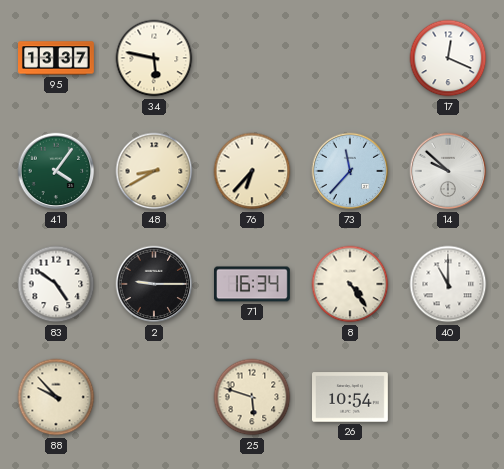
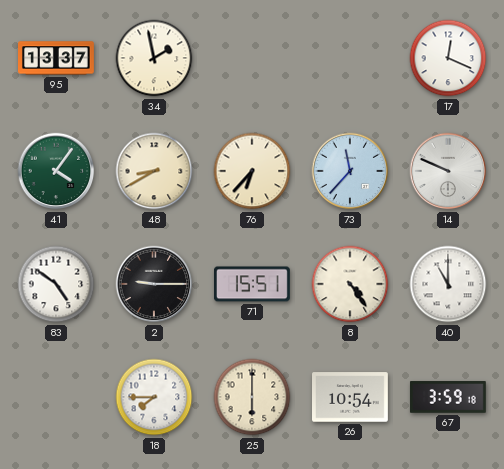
34: 5:47 -> 1:58 (154, 58)
14: 9:52 -> 9:49 (448, 171)
71: 16:34 -> 15:51 (253, 284)
88: 9:53 -> none (56, 397)
18: none -> 7:45 (154, 397)
25: 5:48 -> 6:00 (252, 397)
67: none -> 3:59 (448, 397)
